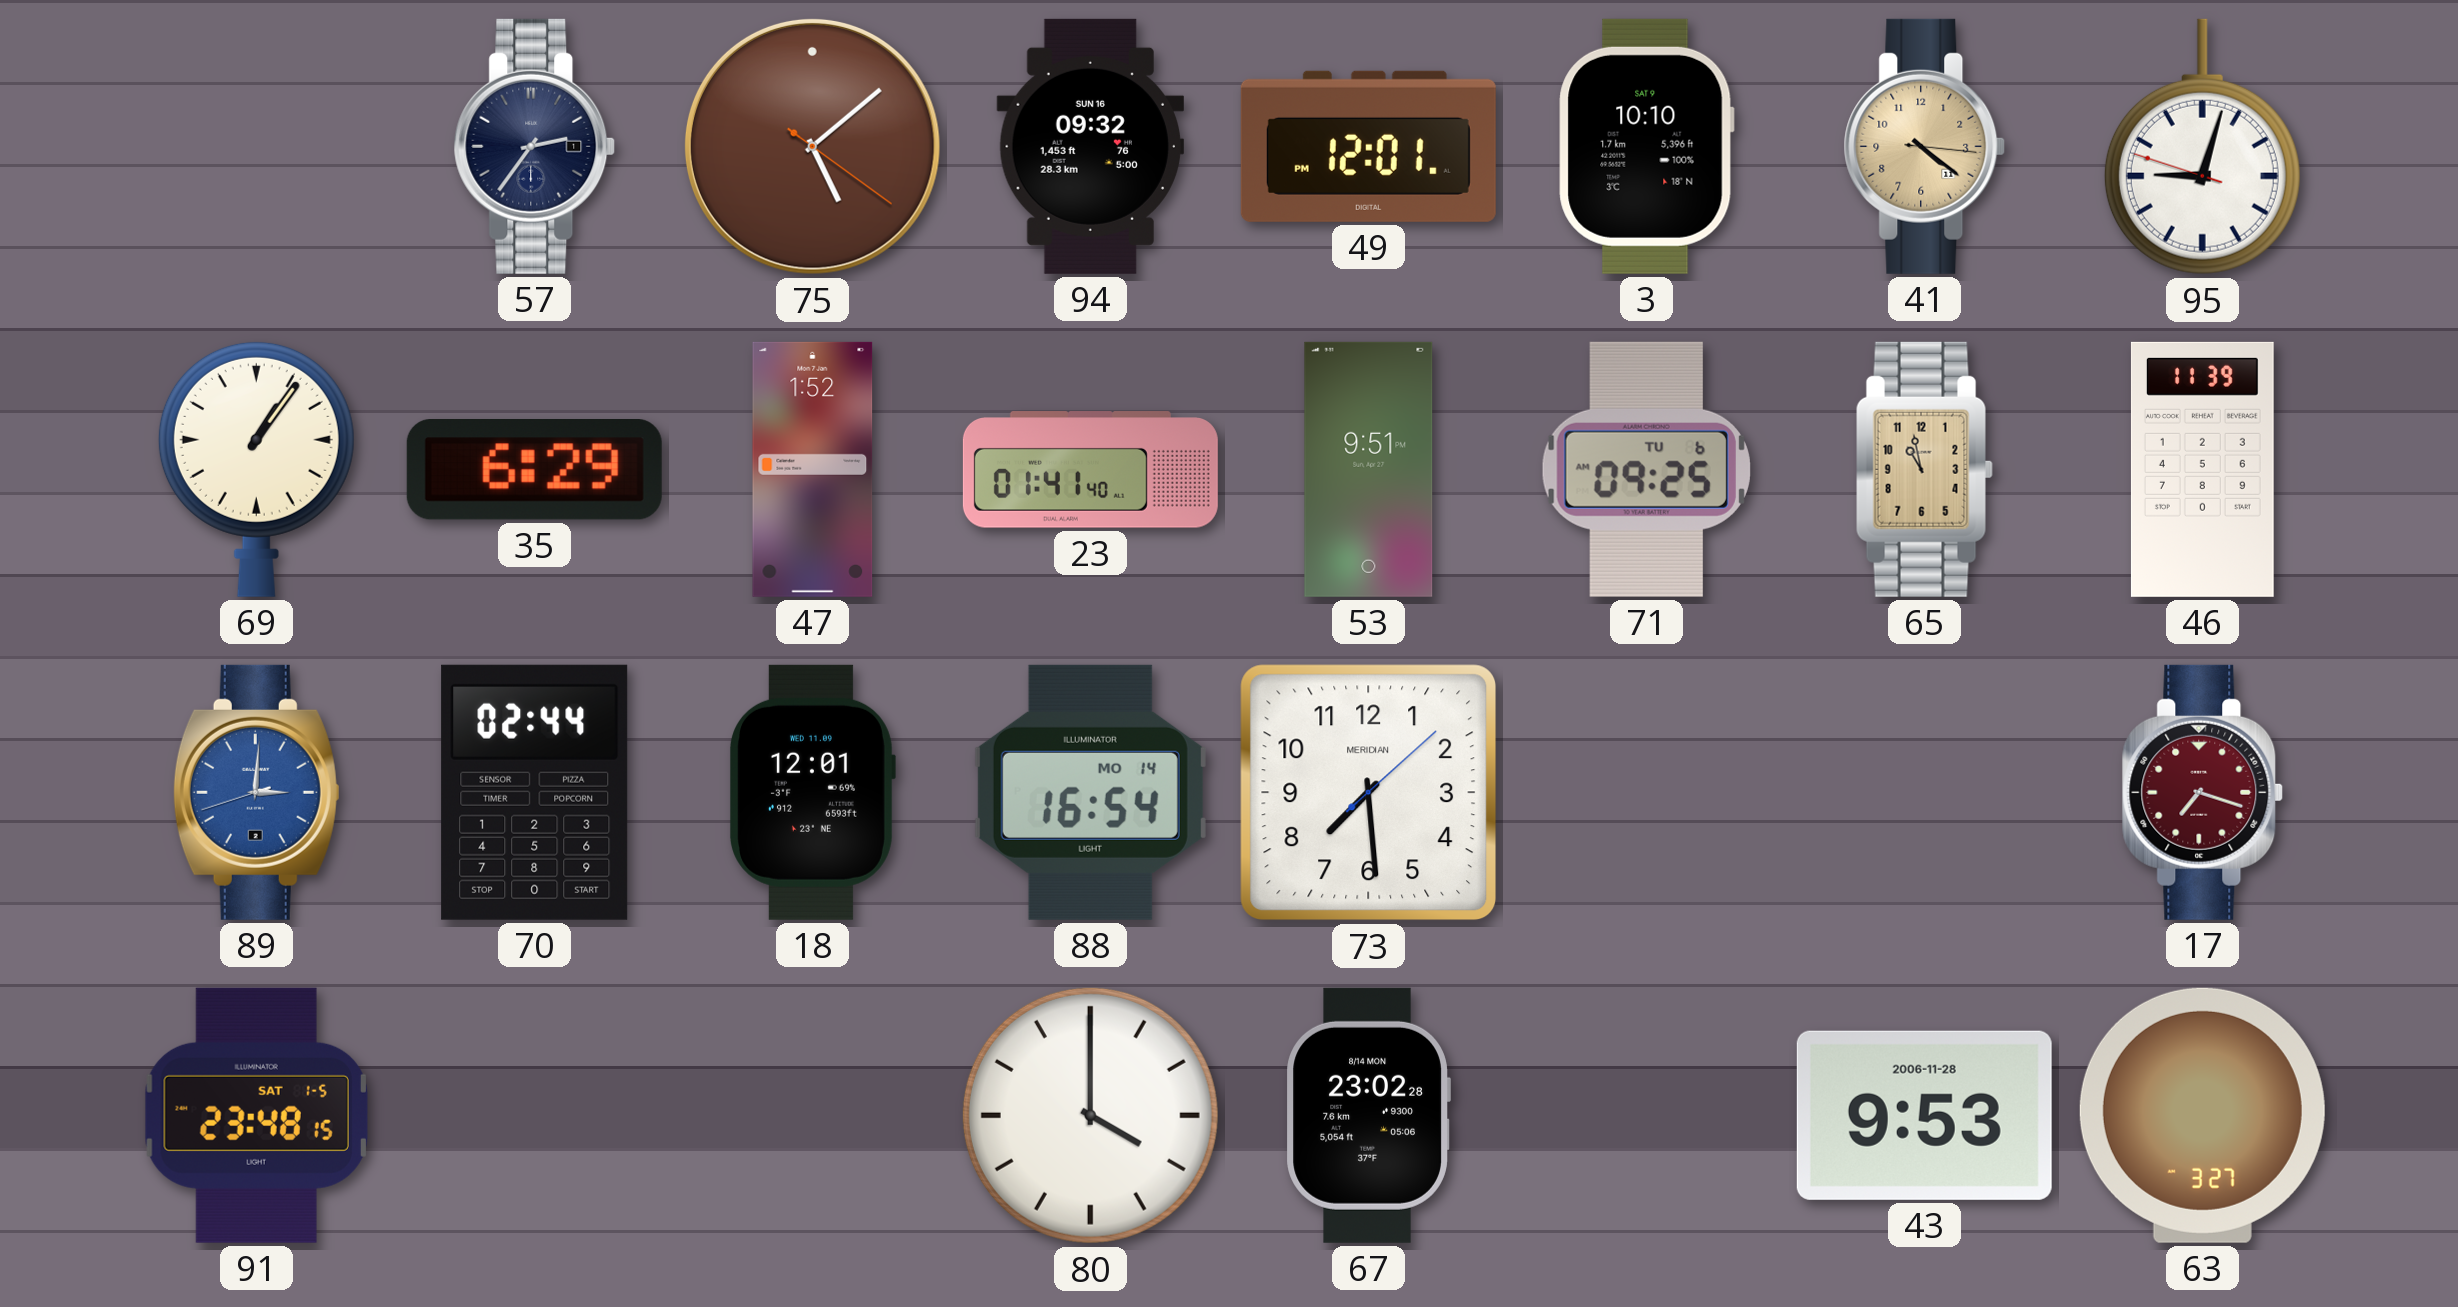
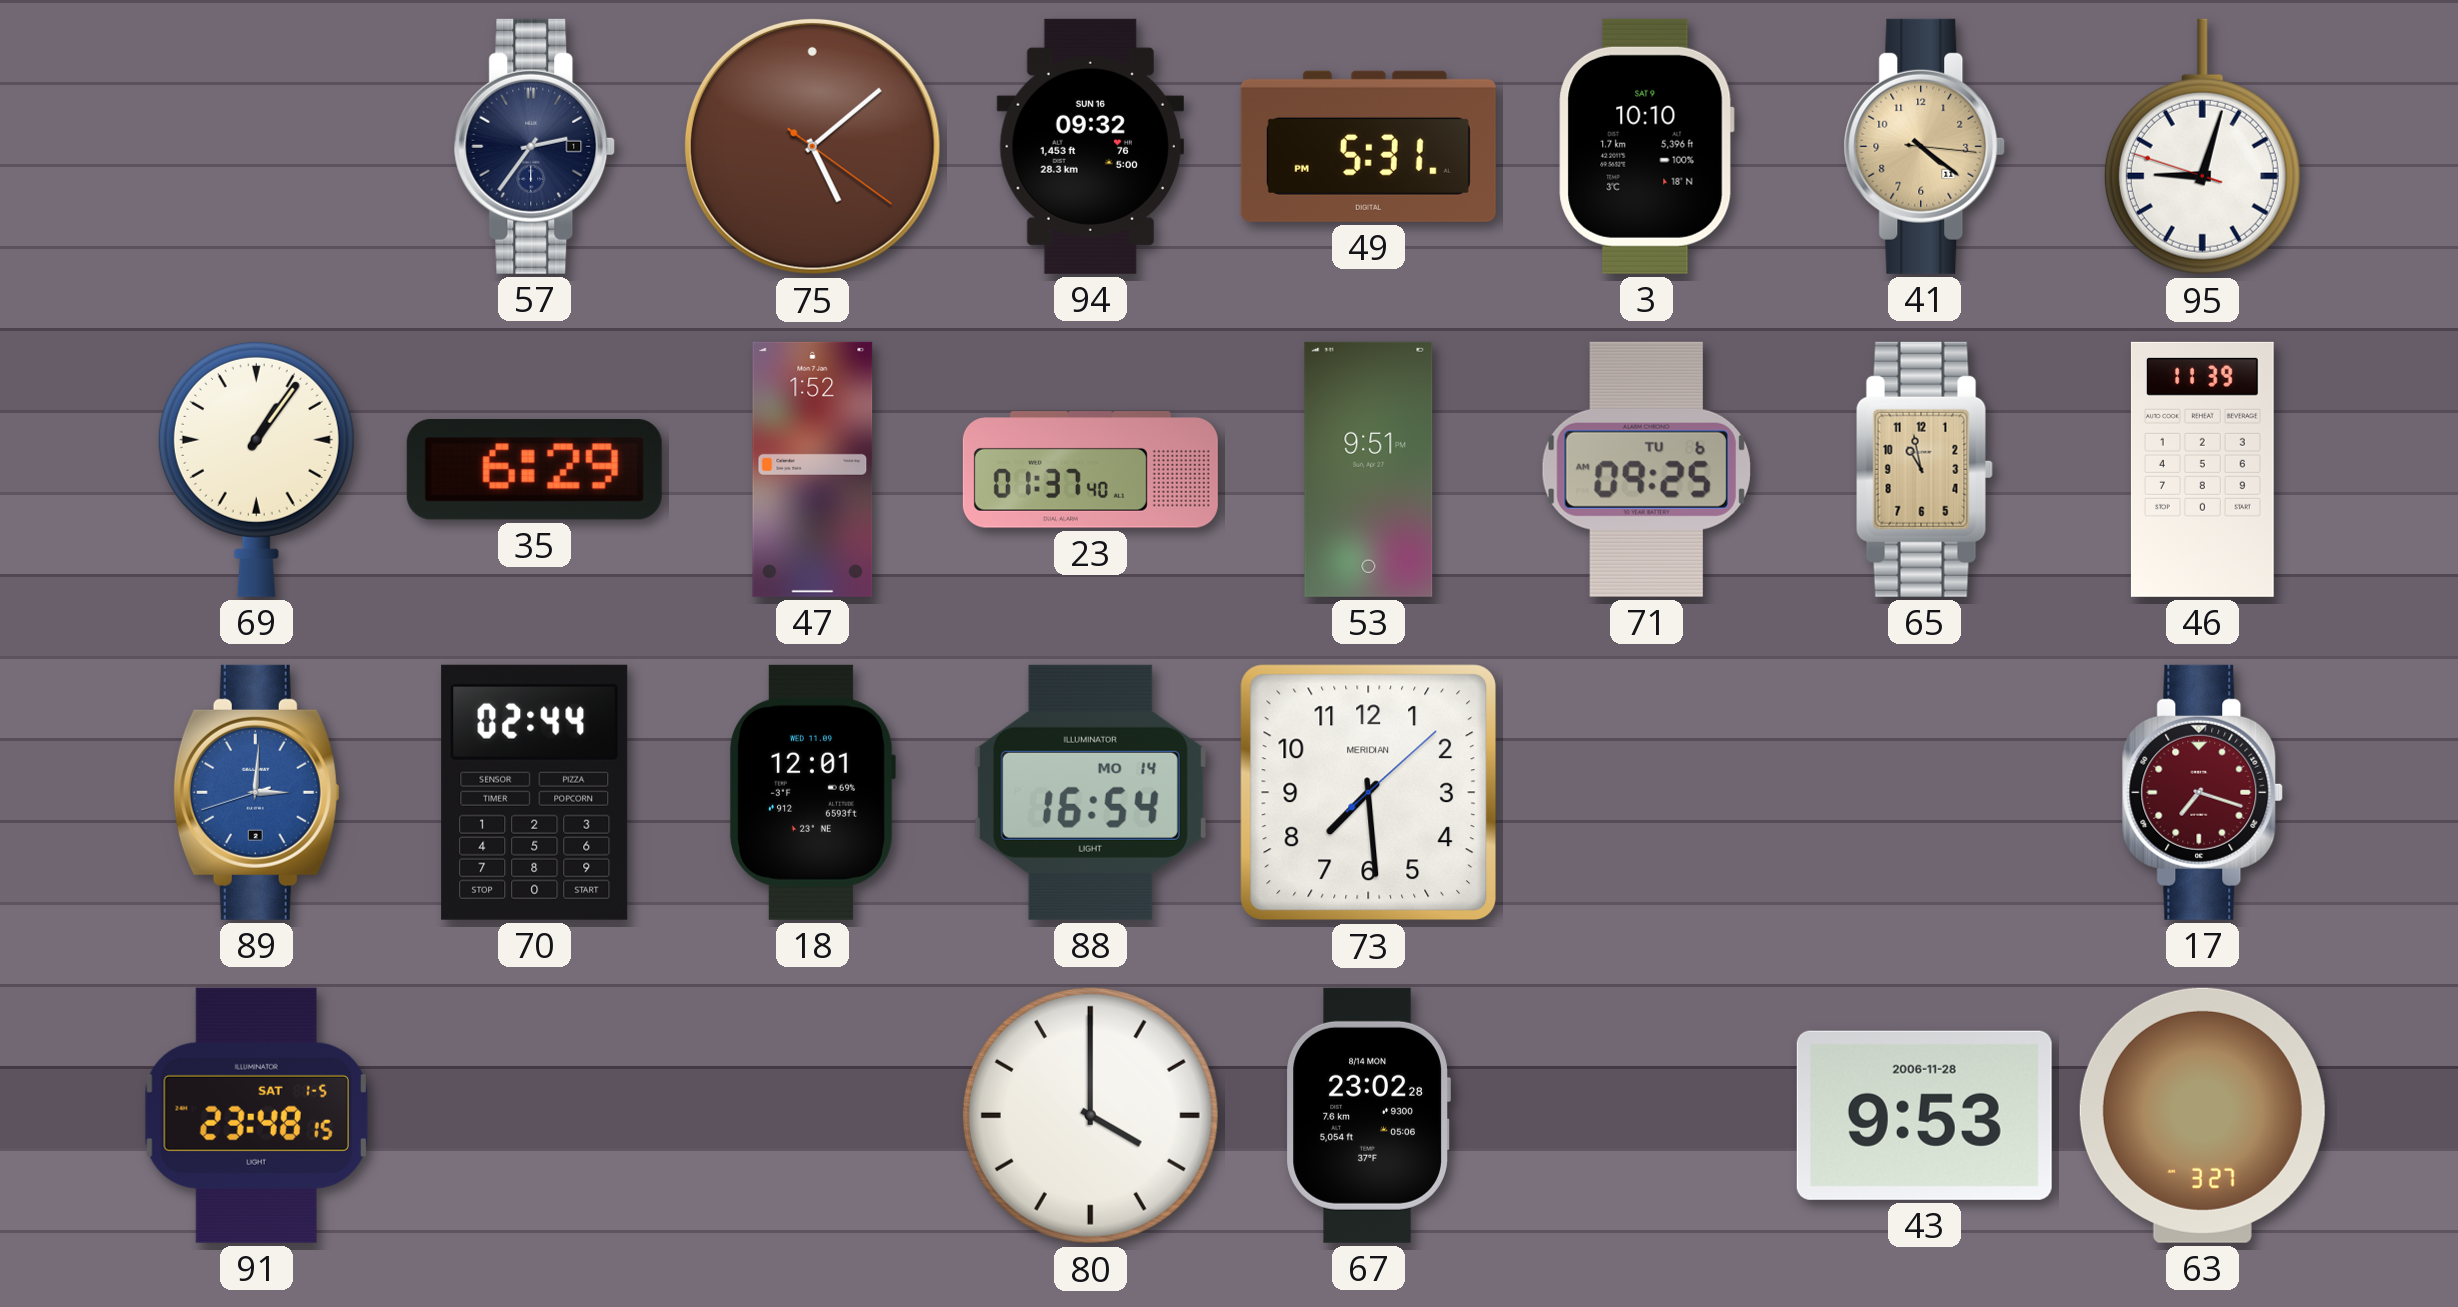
49: 12:01 -> 5:31 (1368, 146)
23: 01:41 -> 01:37 (1090, 470)
